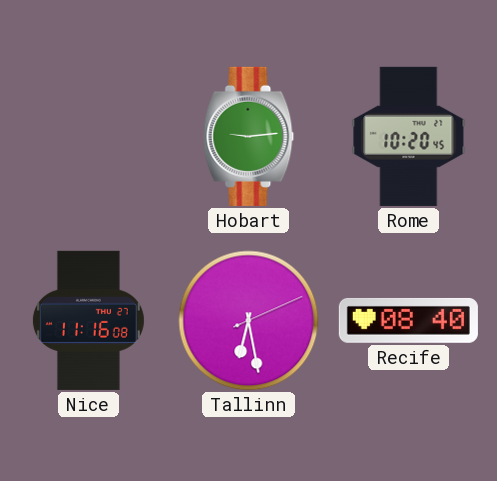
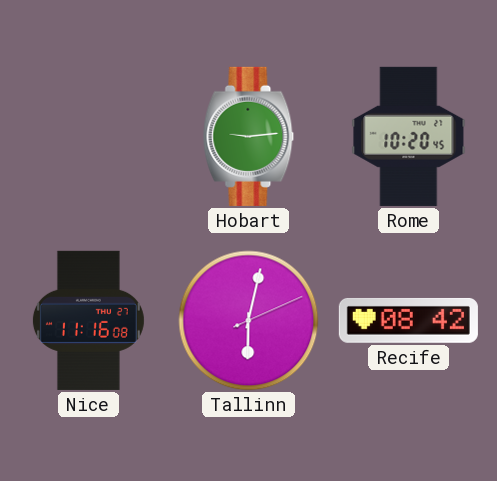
Tallinn: 6:28 -> 6:02 (249, 321)
Recife: 08:40 -> 08:42 (408, 320)
